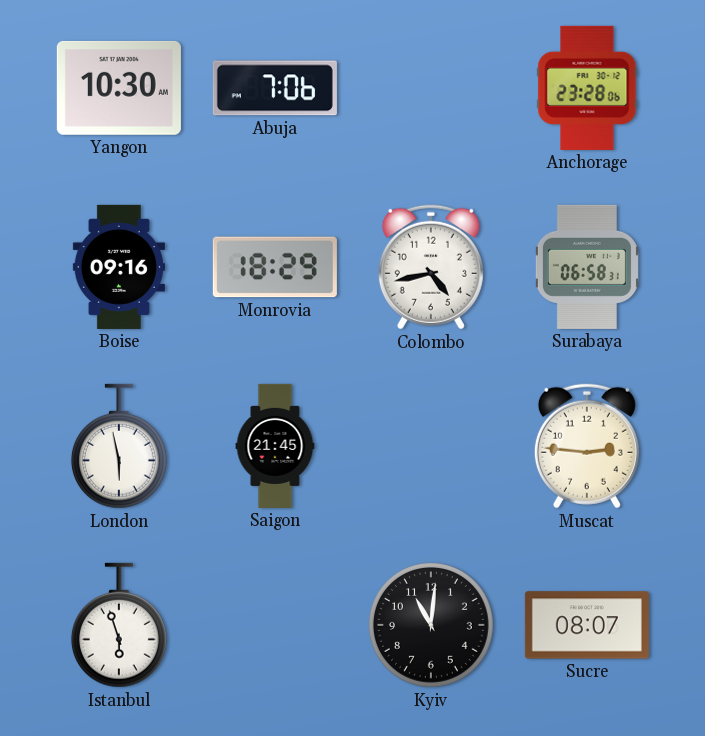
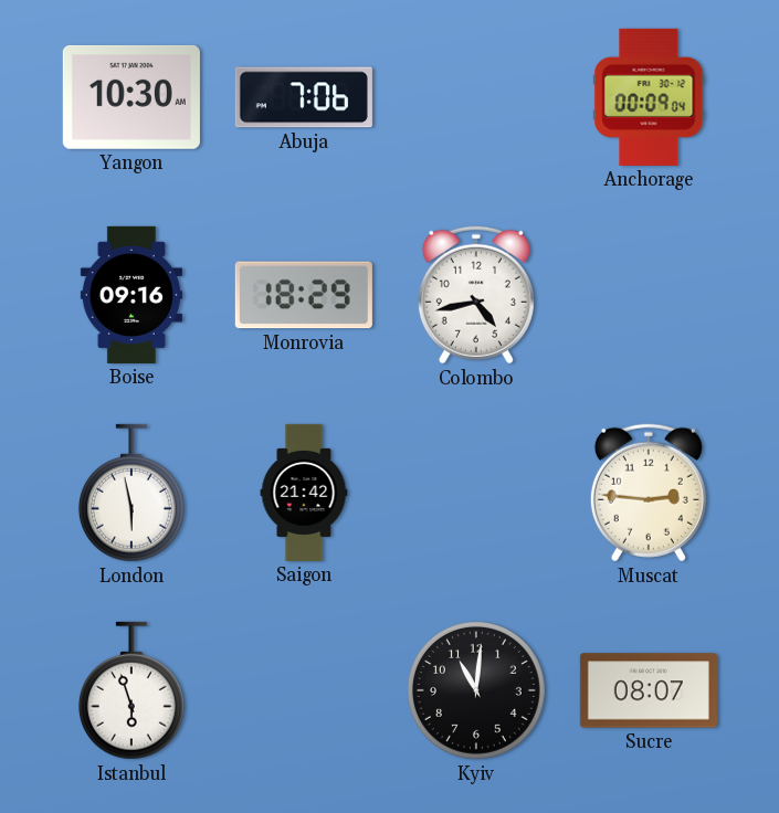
Anchorage: 23:28 -> 00:09 (649, 97)
Surabaya: 06:58 -> none (587, 267)
Saigon: 21:45 -> 21:42 (304, 493)
